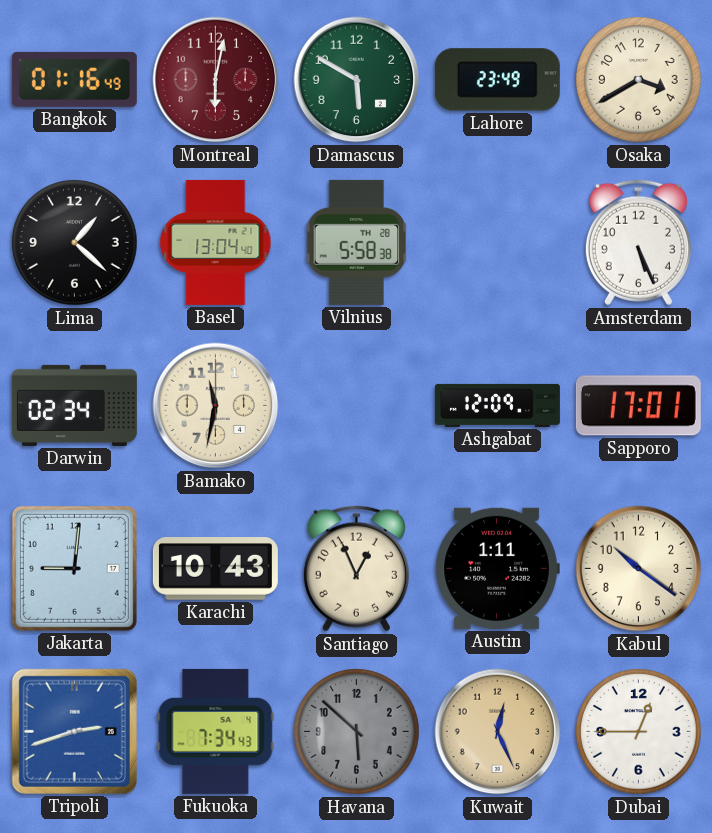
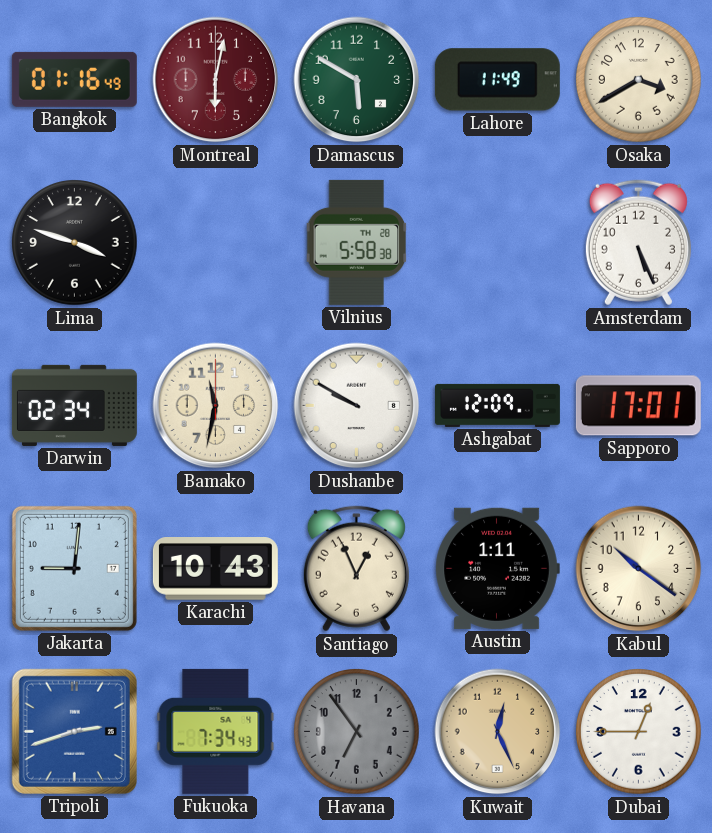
Lahore: 23:49 -> 11:49 (497, 80)
Lima: 1:22 -> 3:48 (75, 243)
Basel: 13:04 -> none (216, 242)
Dushanbe: none -> 9:50 (357, 406)
Havana: 5:52 -> 6:54 (357, 732)
